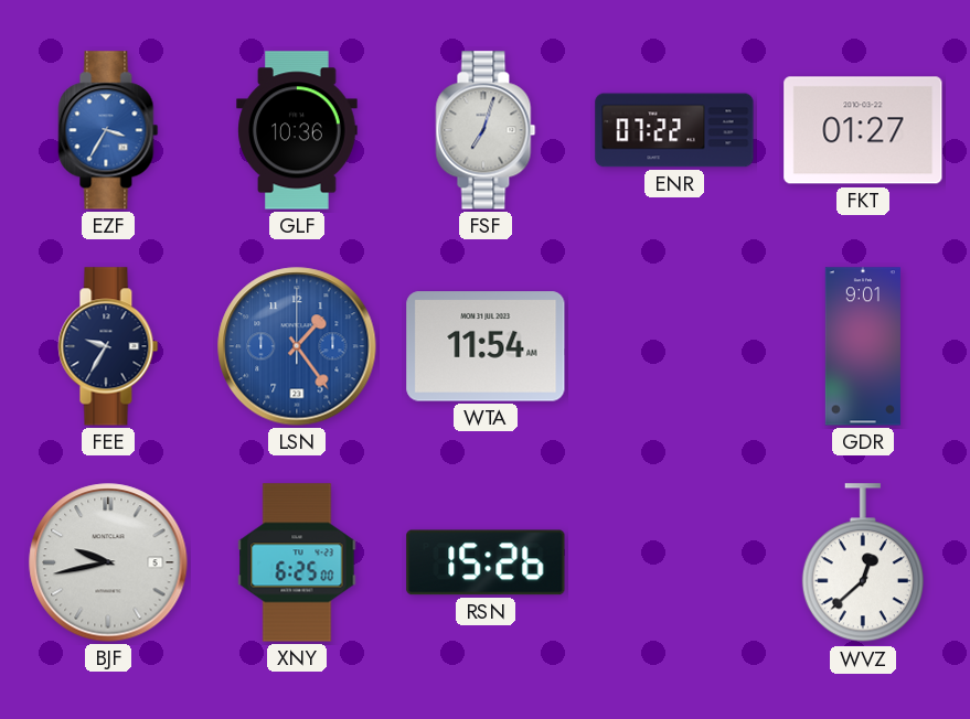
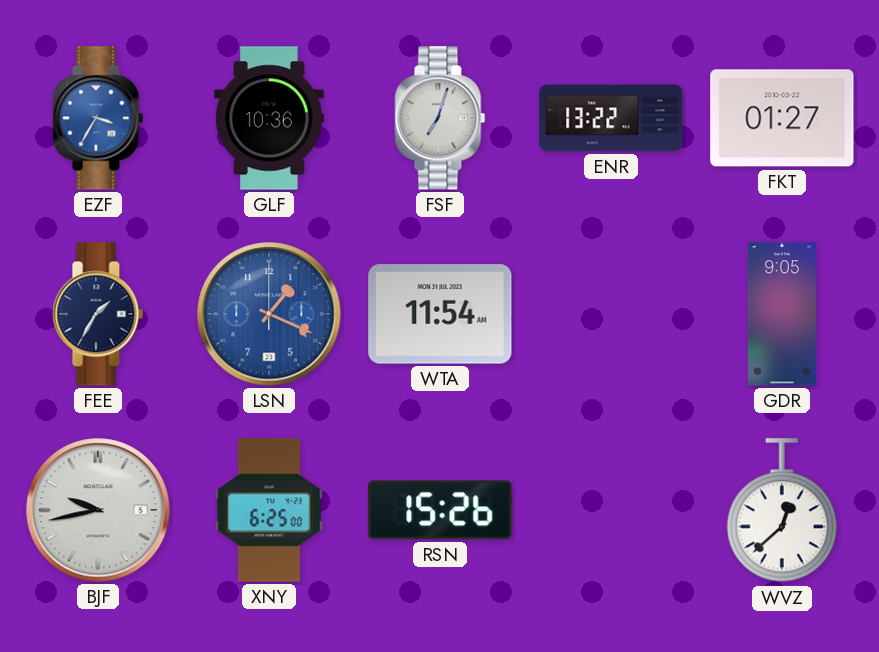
ENR: 07:22 -> 13:22 (611, 118)
FEE: 9:35 -> 1:35 (98, 314)
LSN: 1:24 -> 1:19 (269, 314)
GDR: 9:01 -> 9:05 (782, 314)
